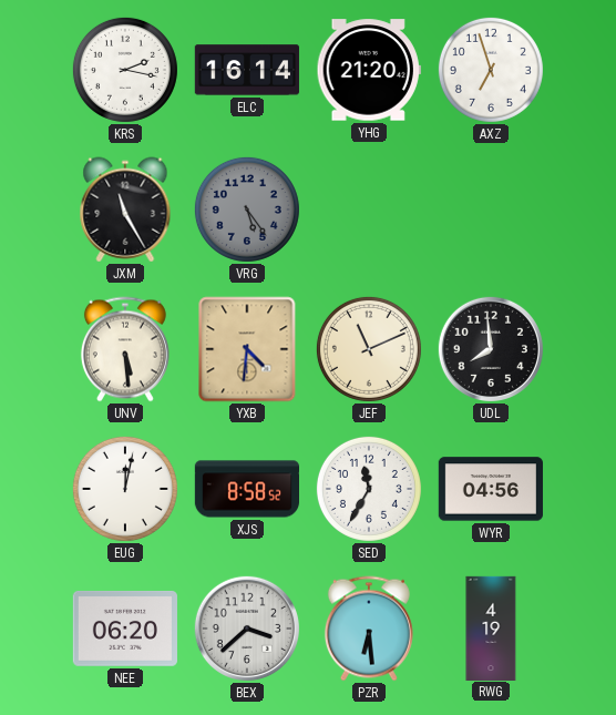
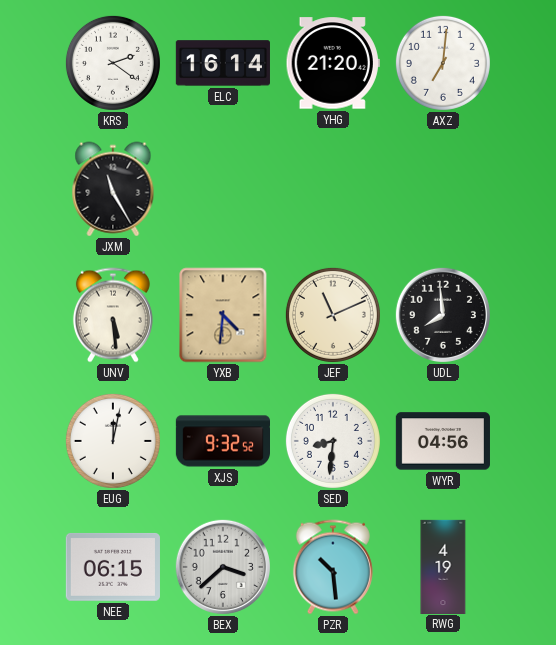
KRS: 2:17 -> 2:21 (113, 63)
AXZ: 6:57 -> 7:01 (443, 63)
VRG: 5:24 -> none (247, 210)
XJS: 8:58 -> 9:32 (222, 441)
SED: 11:35 -> 8:31 (333, 441)
NEE: 06:20 -> 06:15 (113, 567)
PZR: 6:29 -> 10:29 (333, 567)
